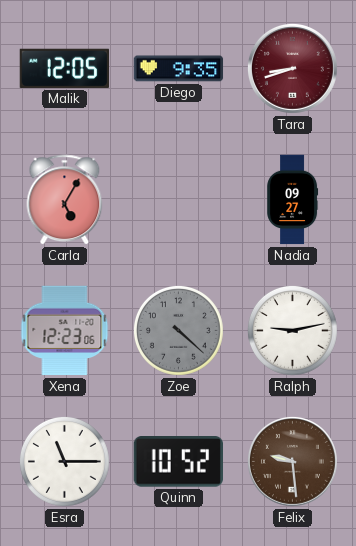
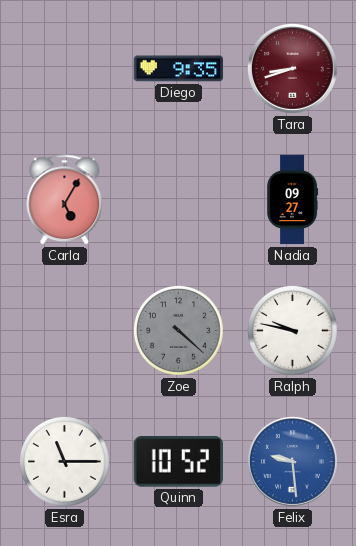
Malik: 12:05 -> none (64, 68)
Xena: 12:23 -> none (65, 331)
Ralph: 9:13 -> 9:47 (292, 330)
Felix dial: brown -> blue (292, 461)
